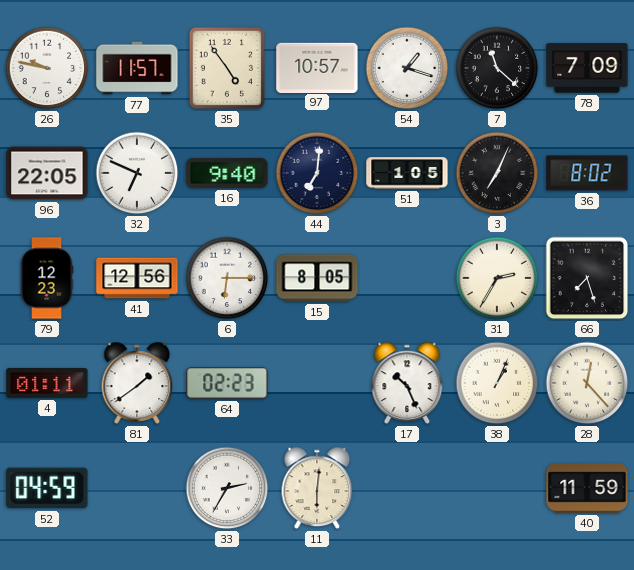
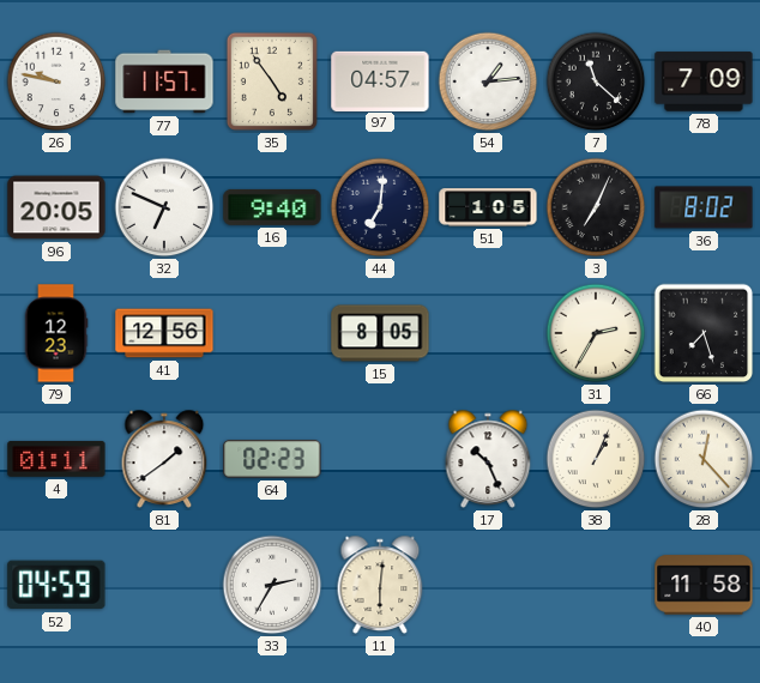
97: 10:57 -> 04:57 (380, 80)
54: 1:18 -> 1:14 (488, 81)
96: 22:05 -> 20:05 (56, 207)
6: 6:15 -> none (227, 278)
40: 11:59 -> 11:58 (704, 585)
